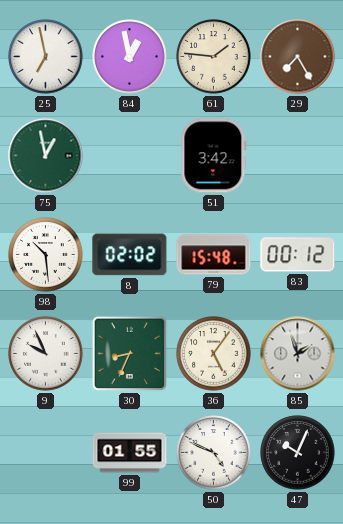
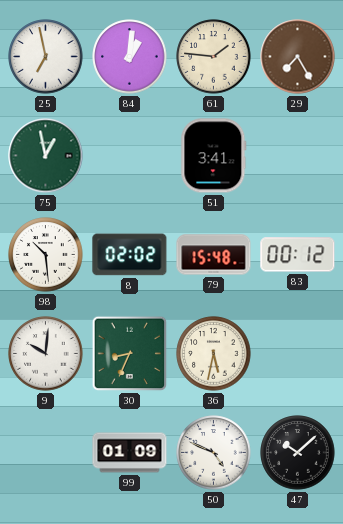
84: 12:58 -> 1:01 (130, 57)
51: 3:42 -> 3:41 (214, 156)
9: 9:56 -> 10:01 (46, 354)
36: 5:06 -> 5:32 (214, 354)
85: 1:57 -> none (298, 354)
99: 01:55 -> 01:09 (130, 453)
47: 10:04 -> 10:08 (298, 453)
